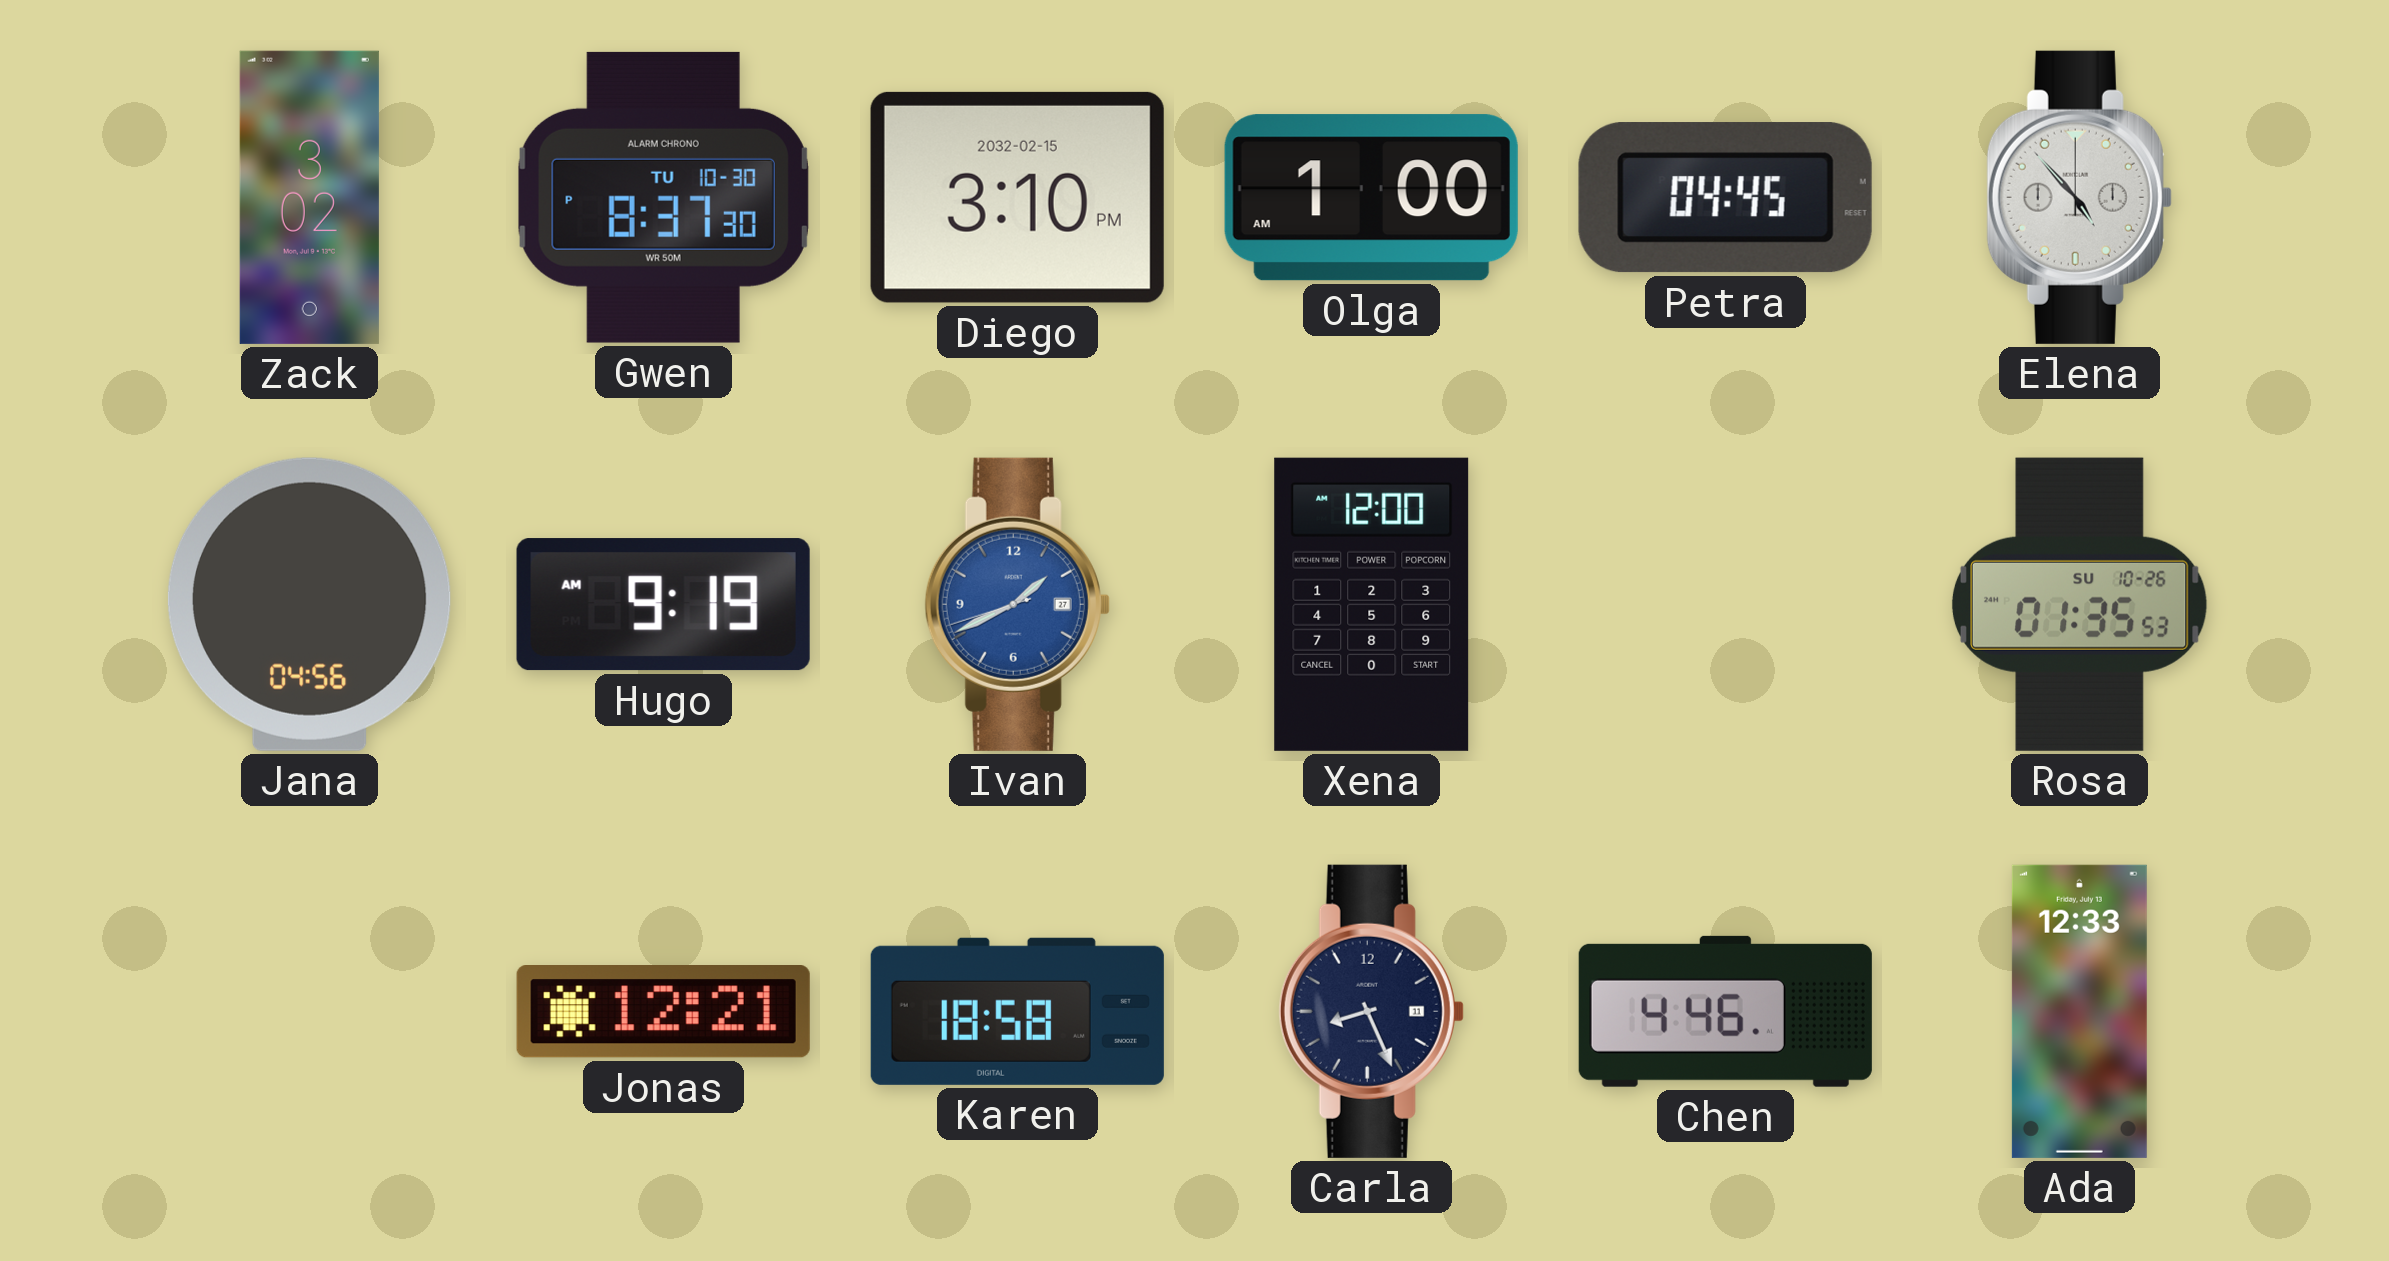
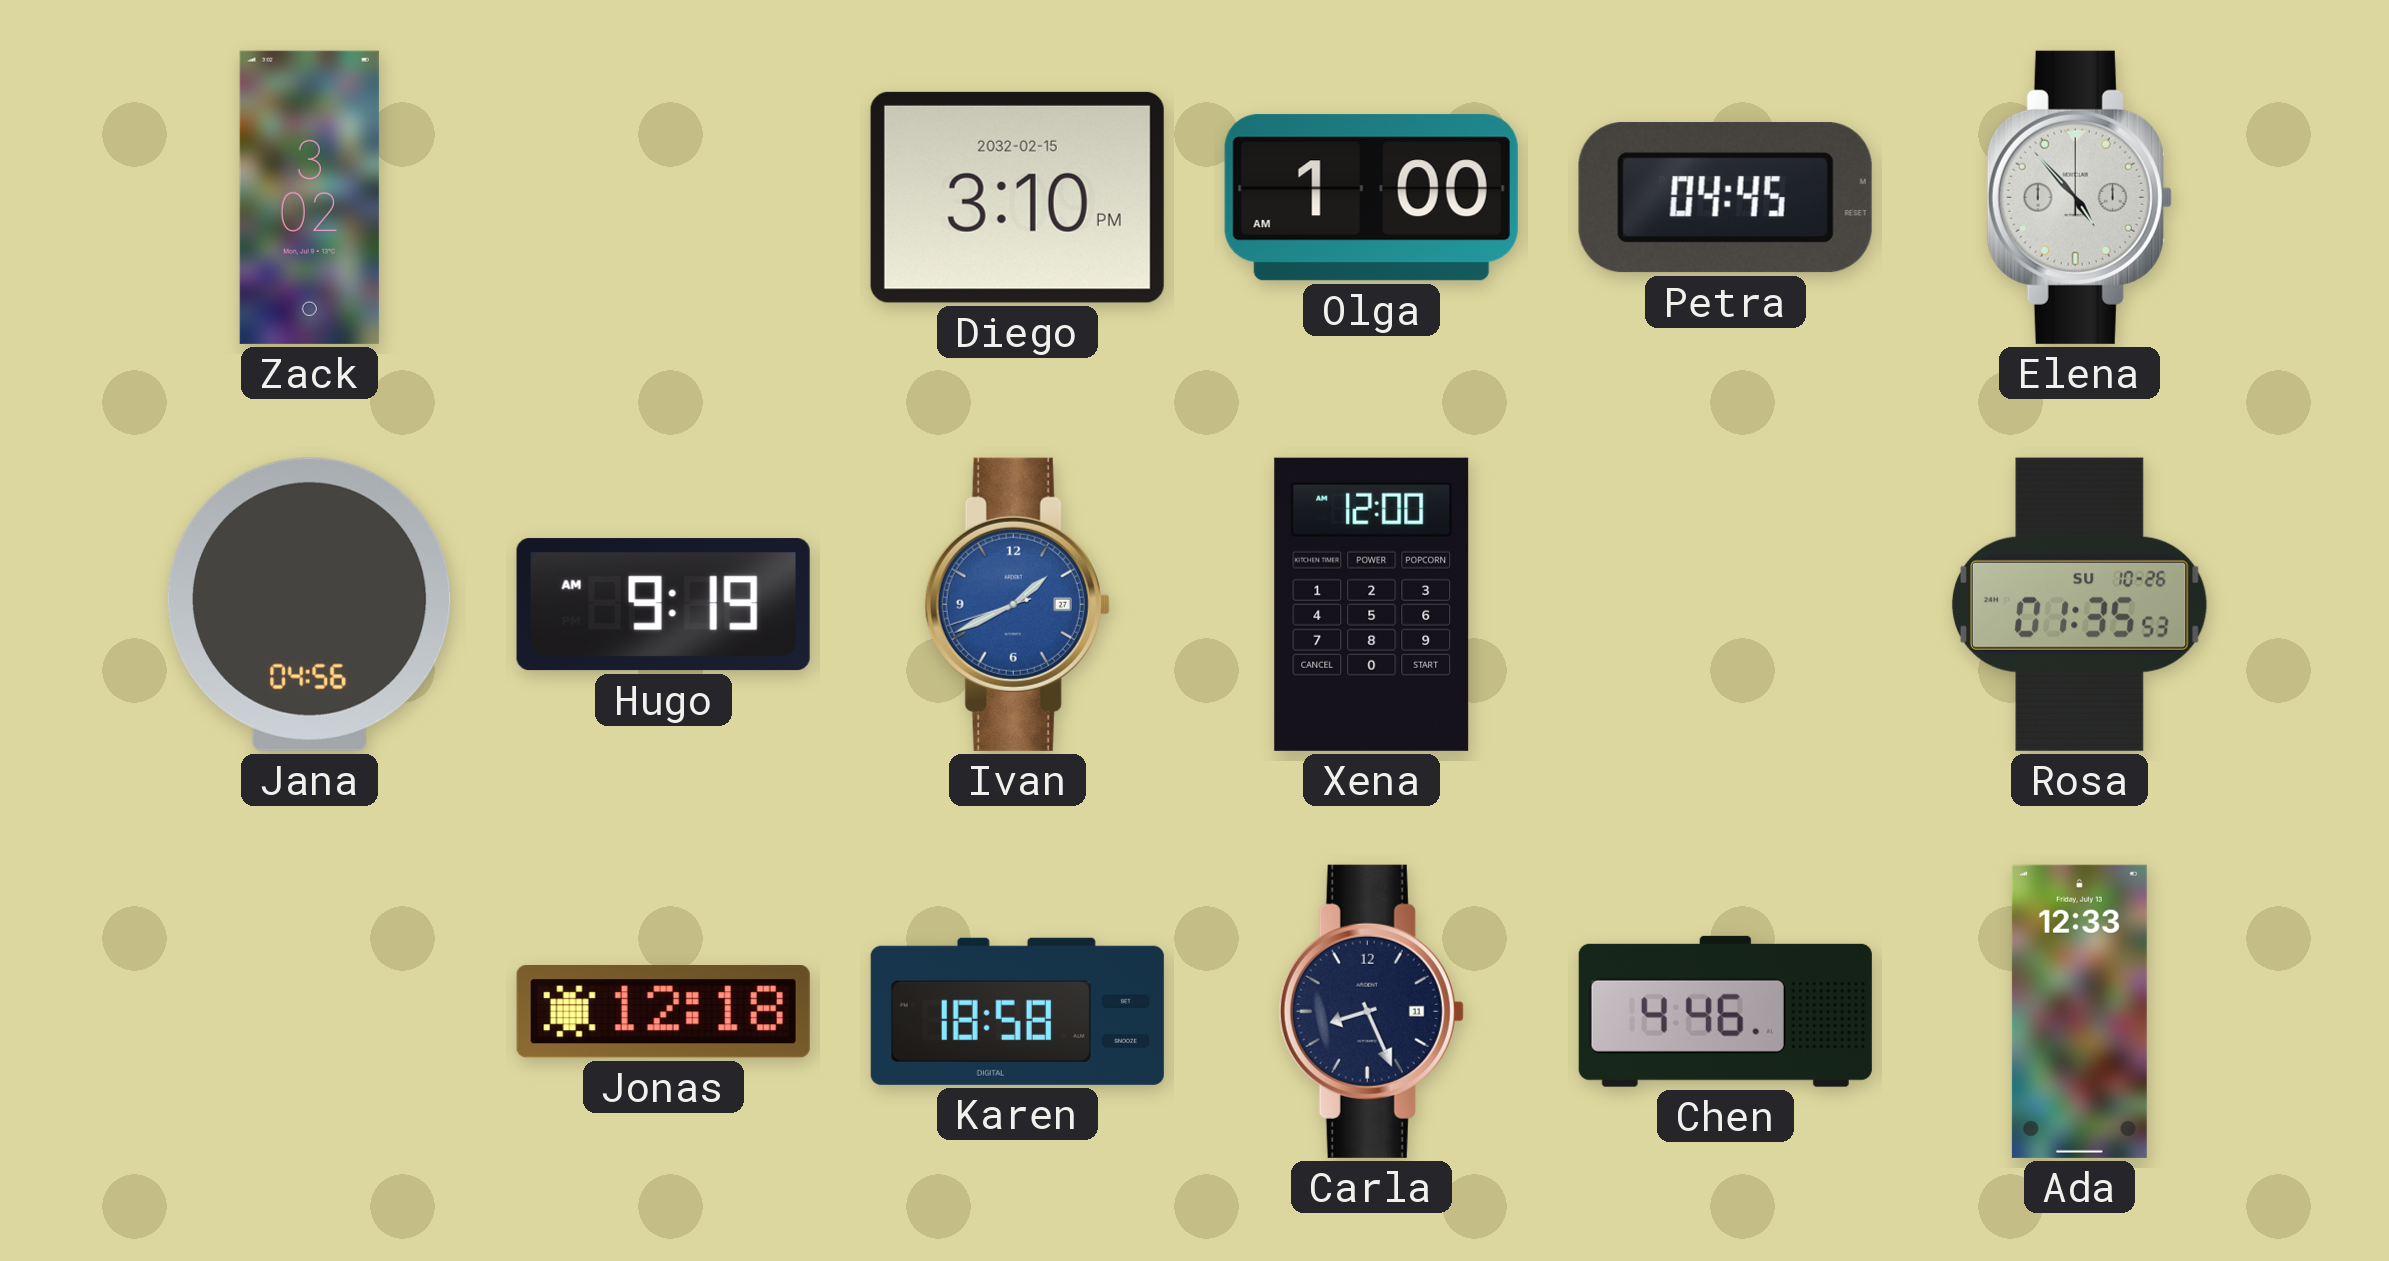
Gwen: 8:37 -> none (663, 197)
Jonas: 12:21 -> 12:18 (663, 1012)
